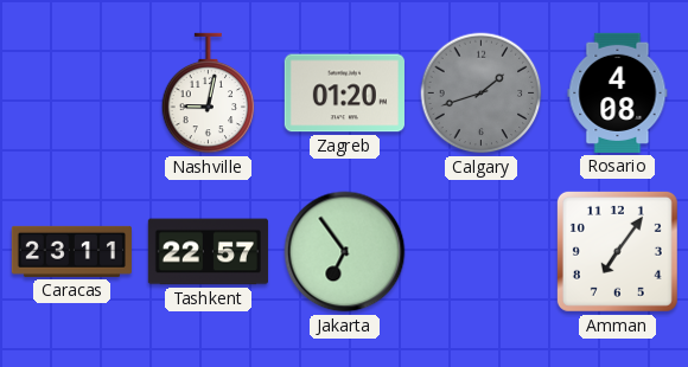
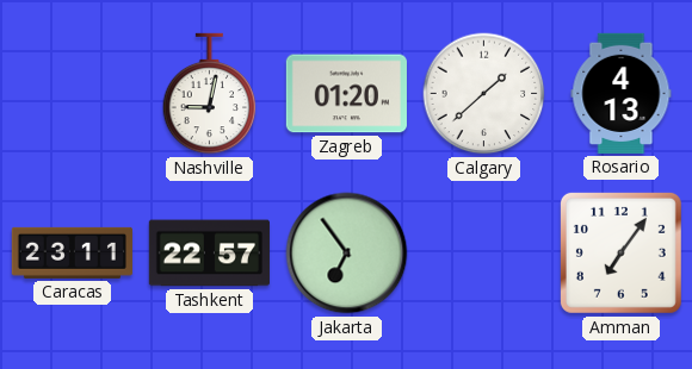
Calgary: 1:42 -> 1:38 (484, 94)
Calgary dial: grey -> white (484, 94)
Rosario: 4:08 -> 4:13 (622, 93)
